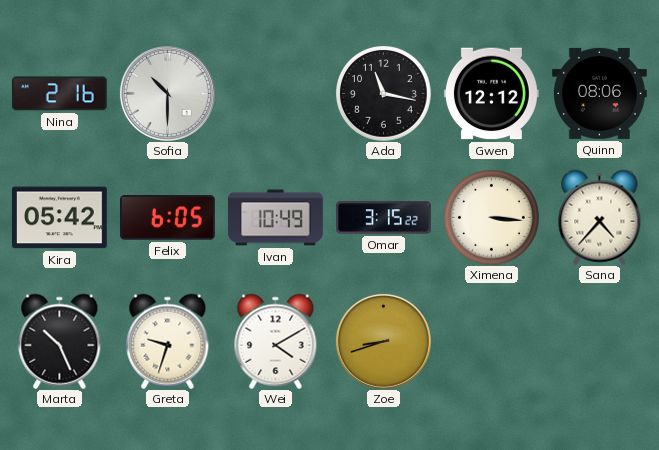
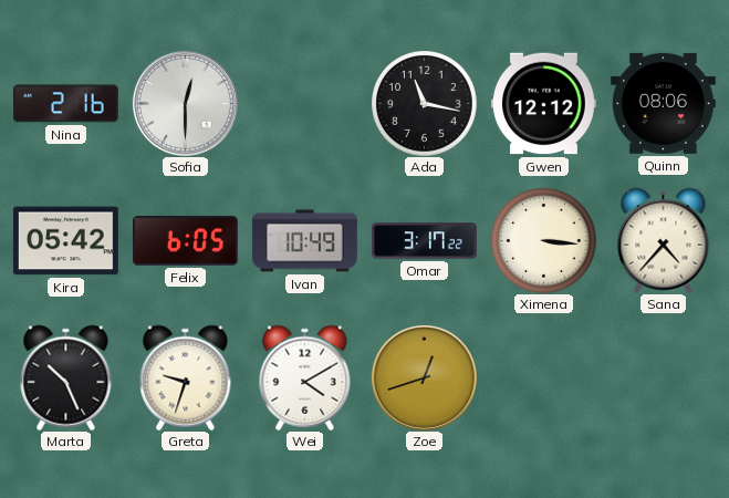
Sofia: 10:30 -> 12:30 (185, 103)
Omar: 3:15 -> 3:17 (425, 241)
Zoe: 8:42 -> 12:42 (424, 377)
